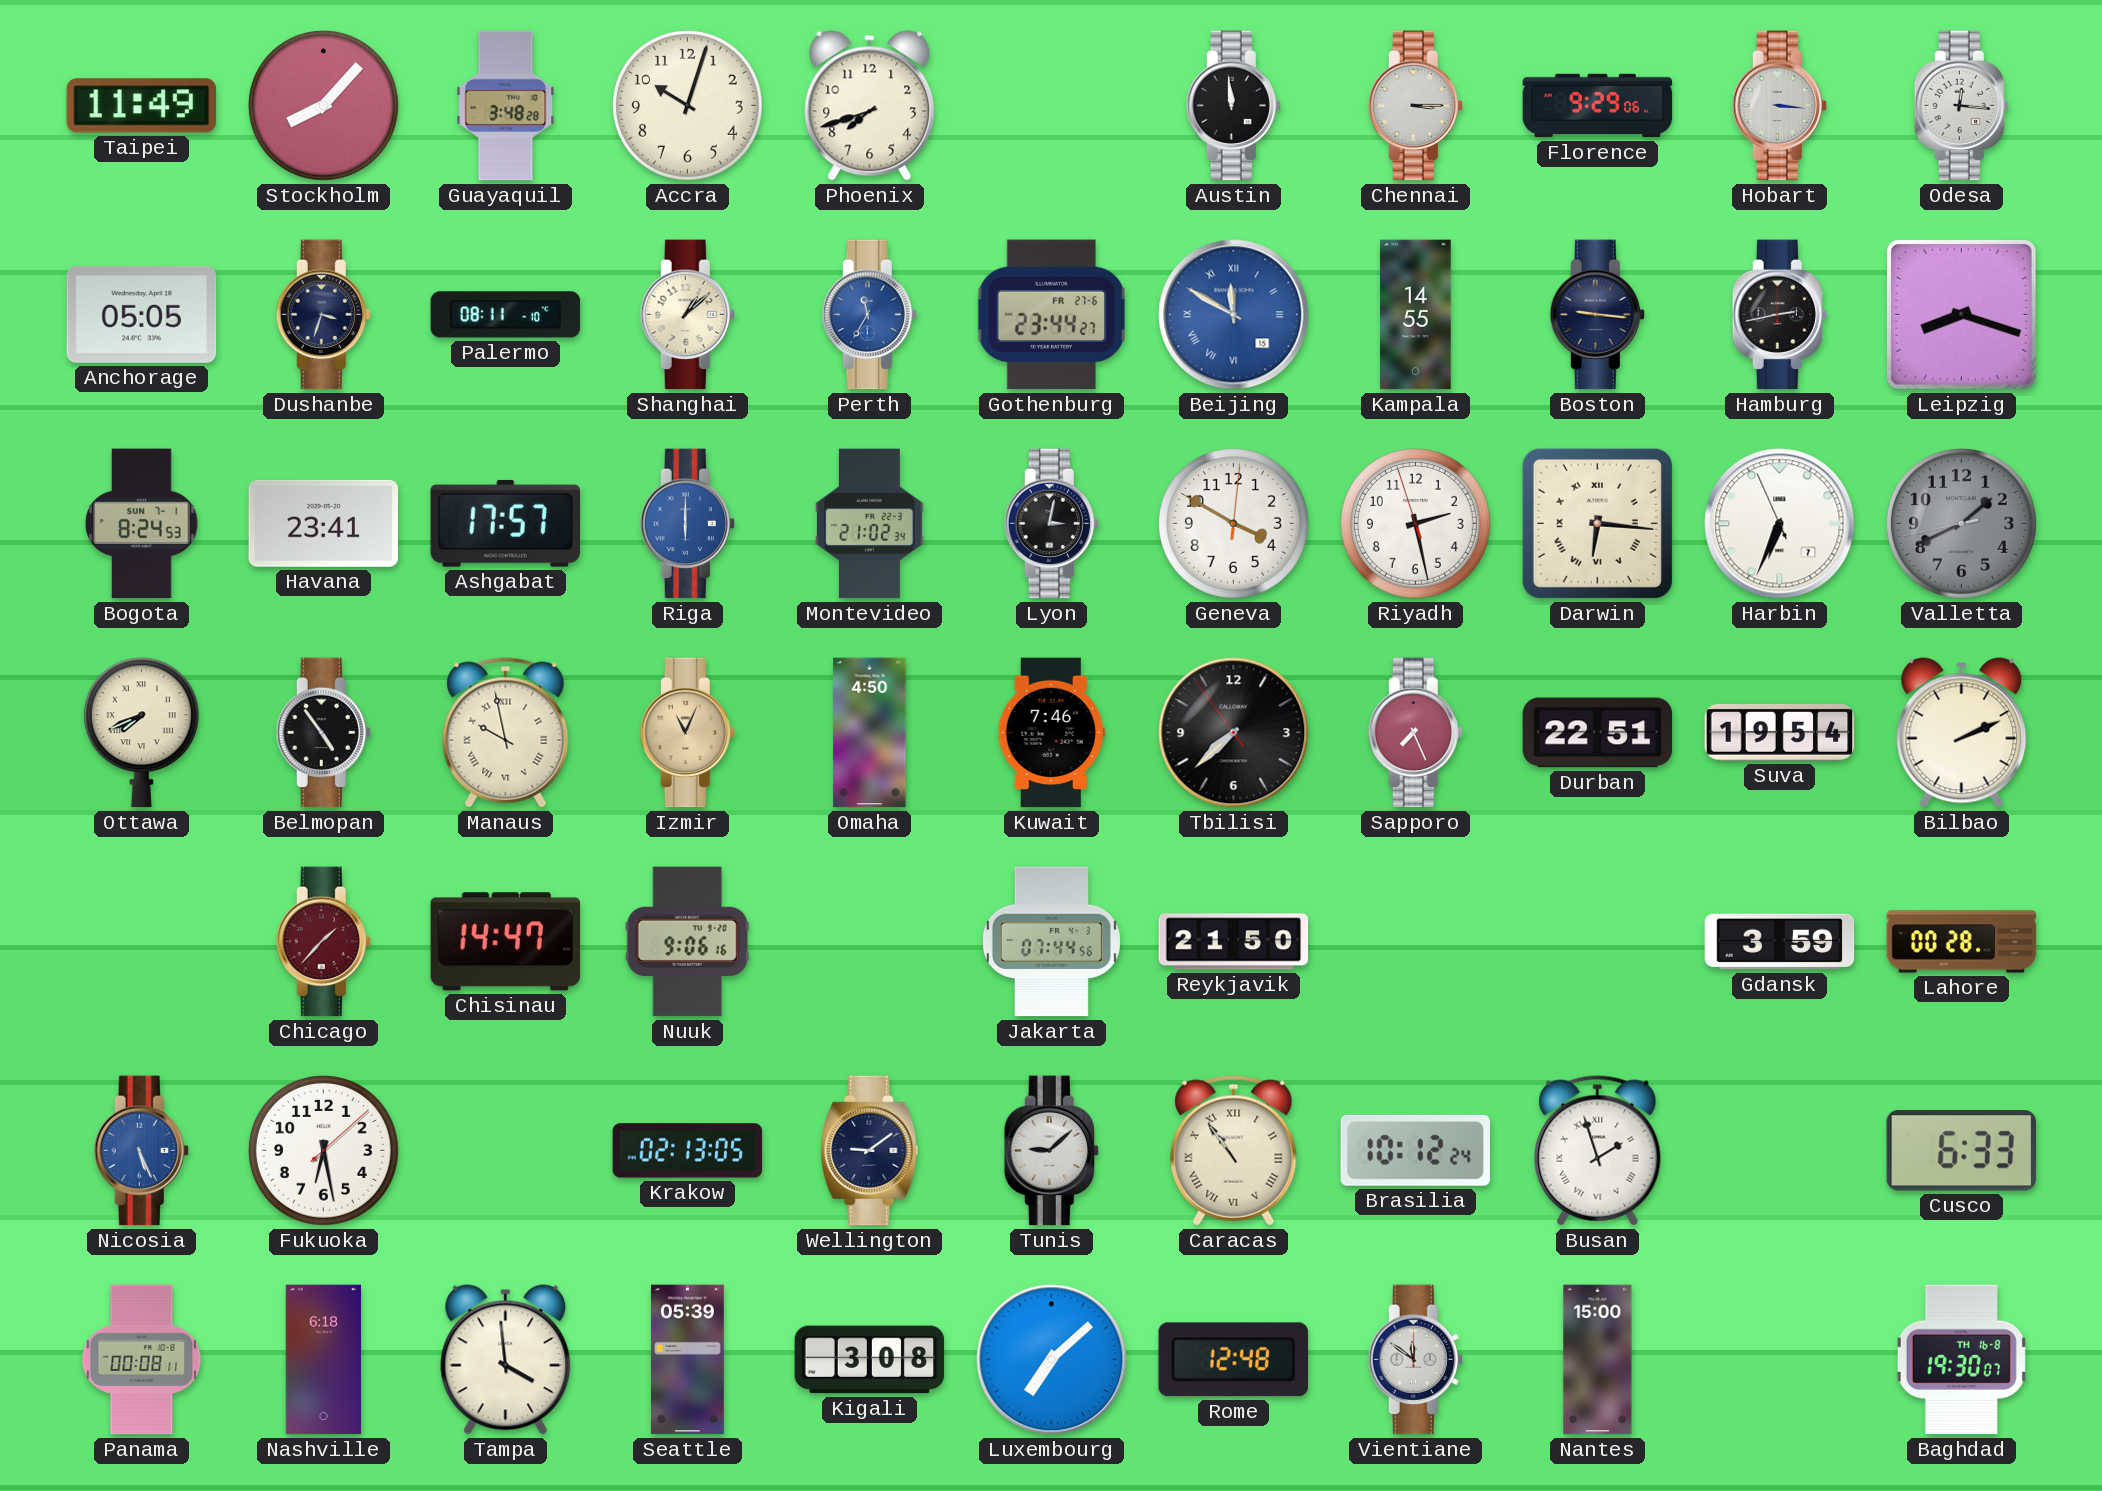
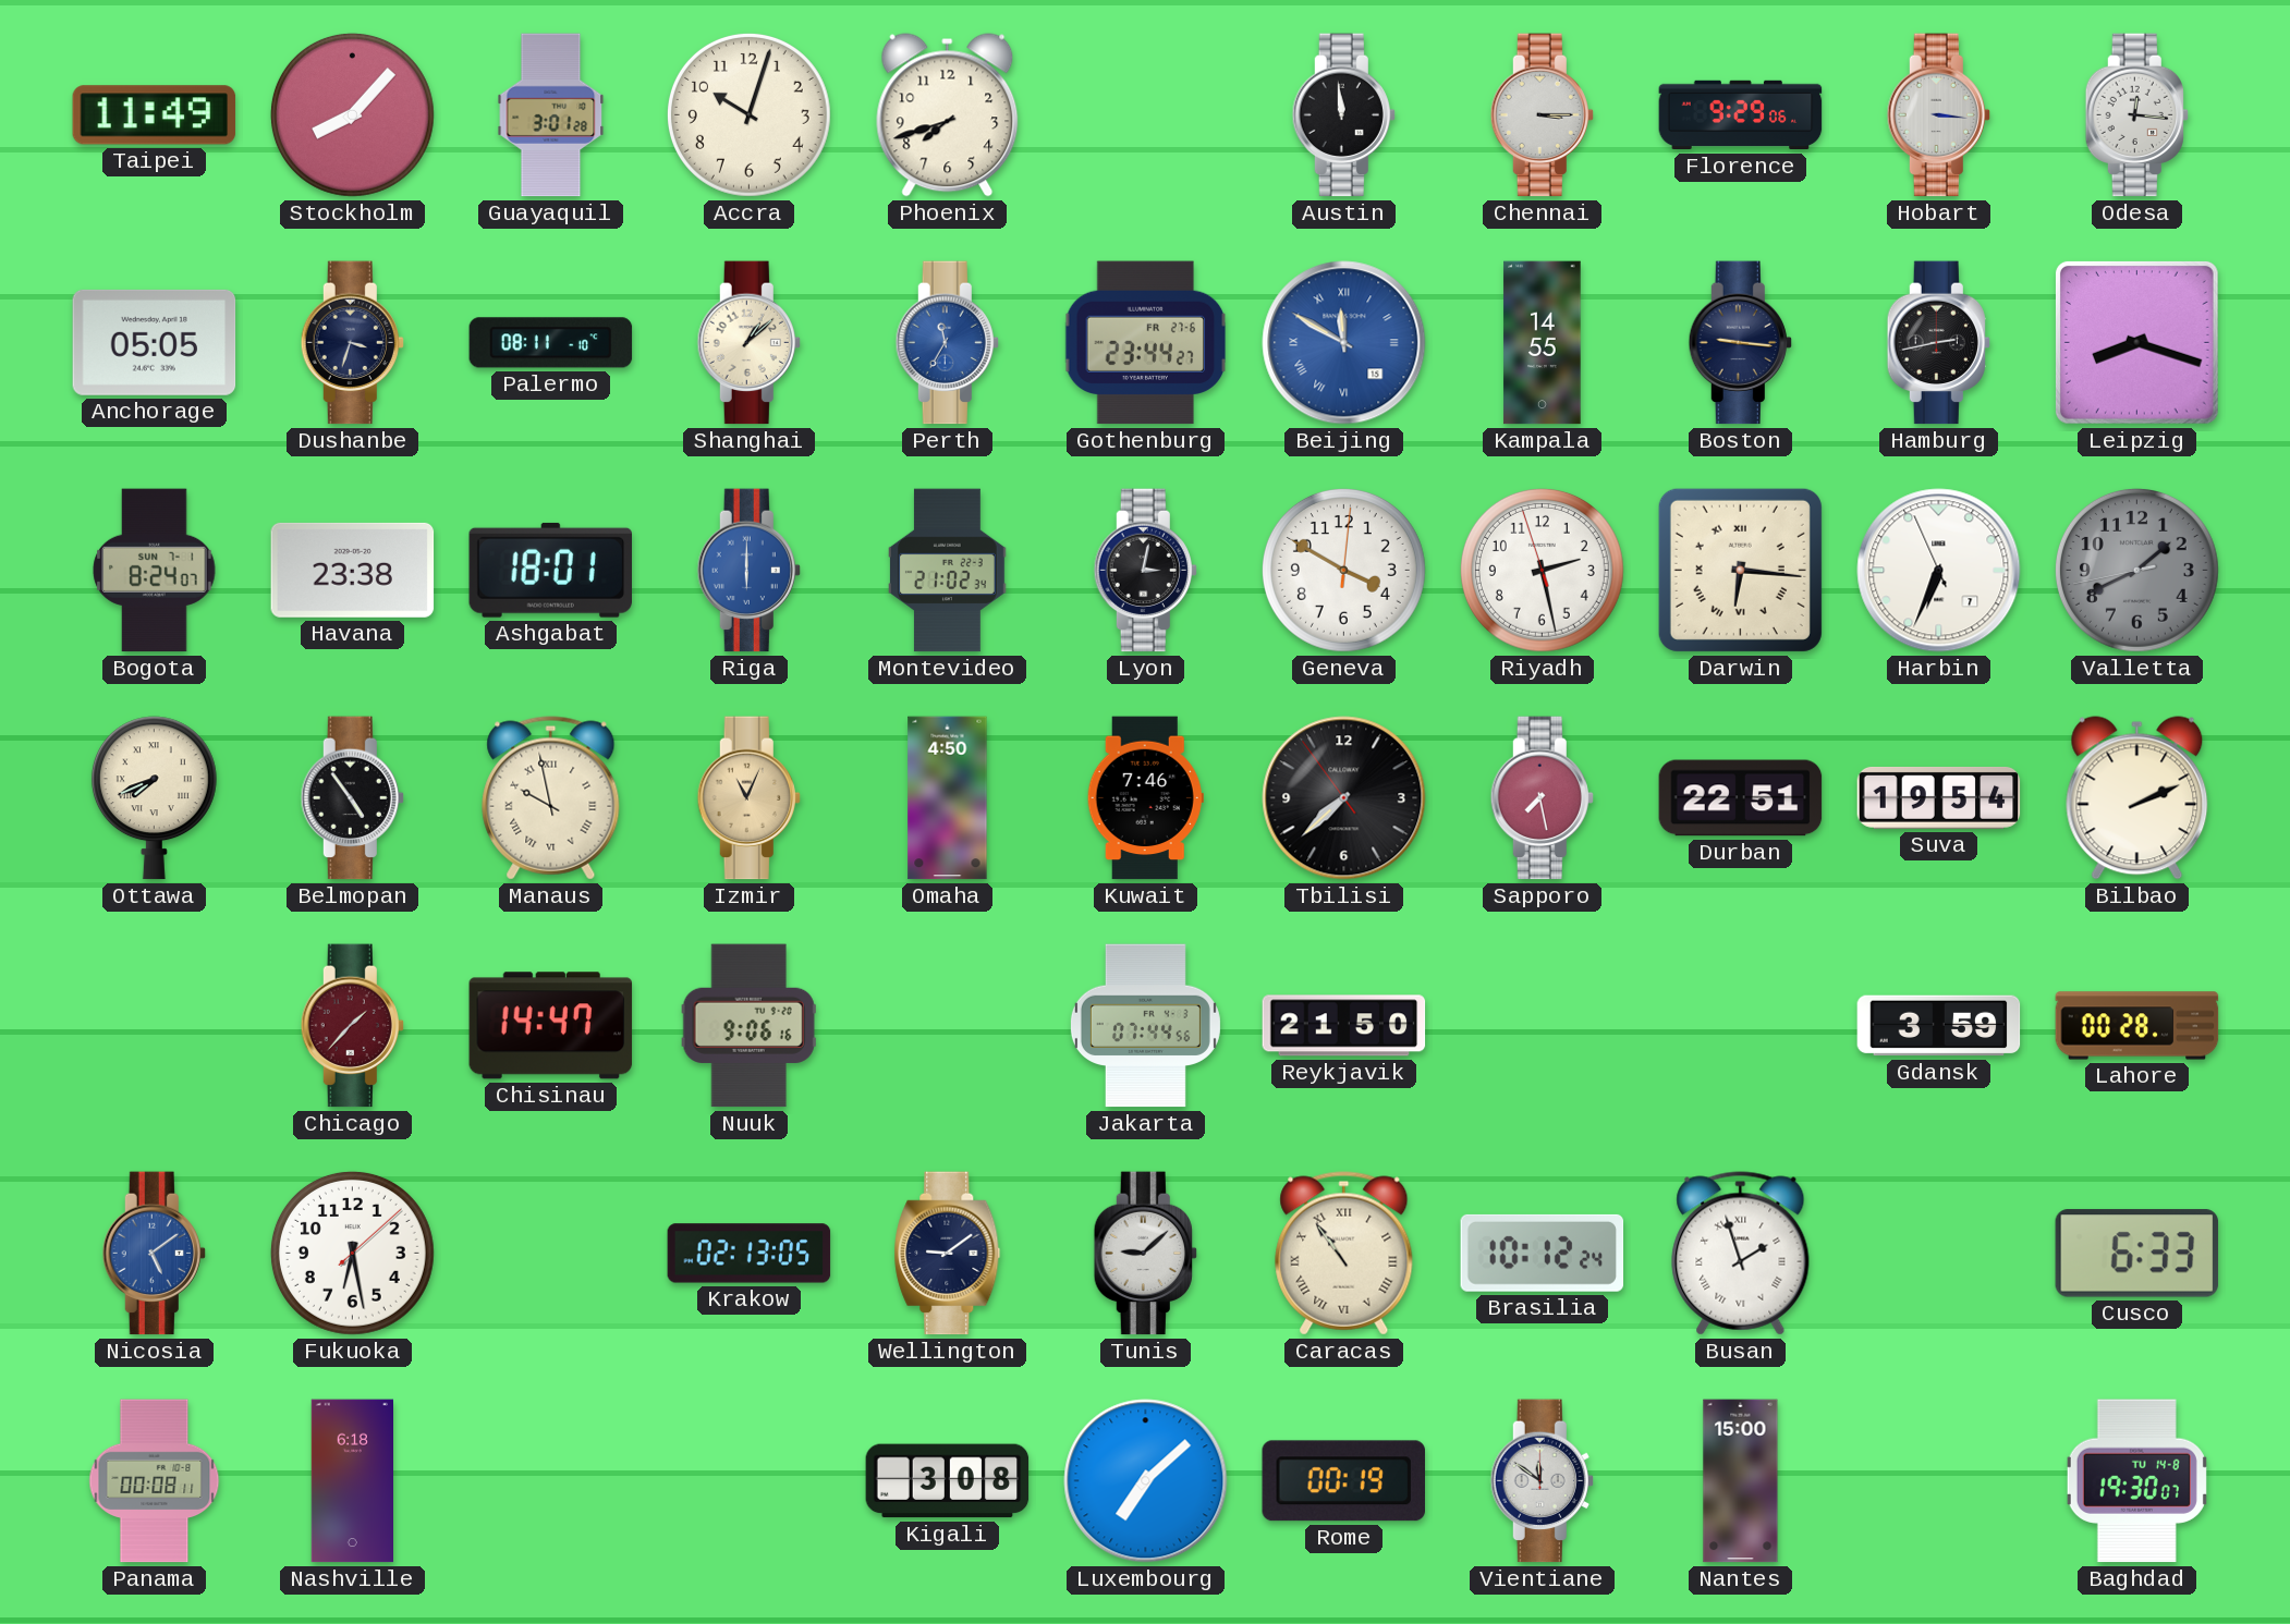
Guayaquil: 3:48 -> 3:01 (551, 115)
Bogota: 8:24:53 -> 8:24:07 (155, 571)
Havana: 23:41 -> 23:38 (353, 570)
Ashgabat: 17:57 -> 18:01 (550, 570)
Sapporo: 7:26 -> 7:28 (1542, 798)
Nicosia: 5:26 -> 5:09 (154, 1254)
Tampa: 3:59 -> none (506, 1360)
Seattle: 05:39 -> none (688, 1360)
Rome: 12:48 -> 00:19 (1343, 1481)
Baghdad date: TH 16-8 -> TU 14-8 (2136, 1481)
